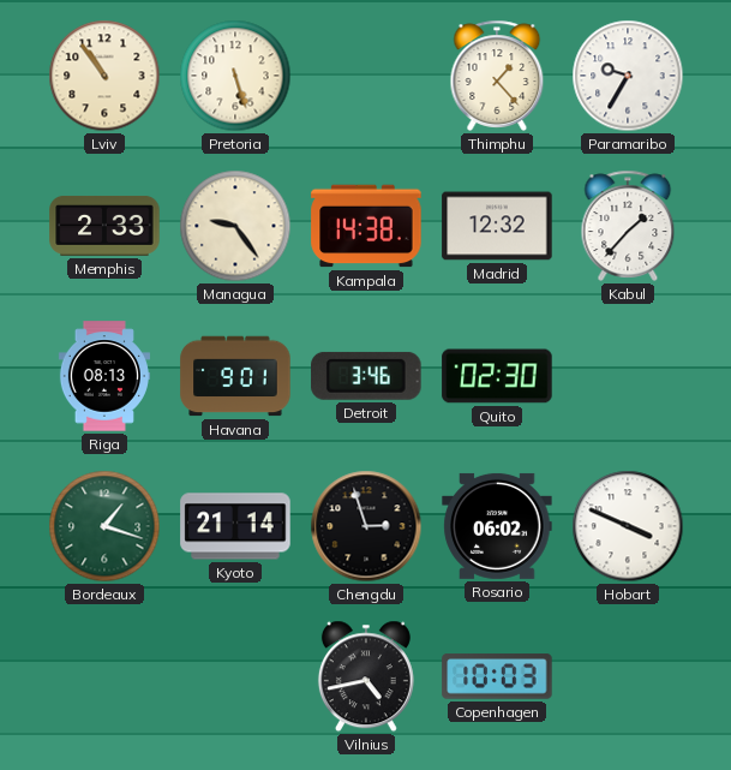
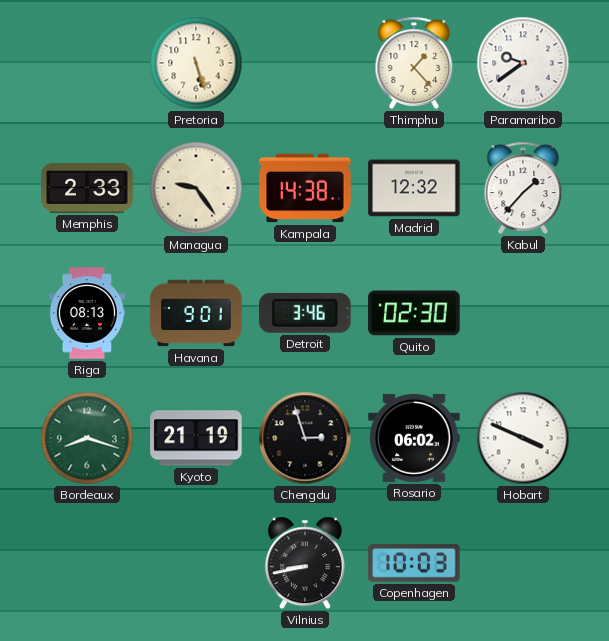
Lviv: 10:54 -> none (104, 76)
Paramaribo: 9:35 -> 9:39 (523, 63)
Bordeaux: 1:18 -> 8:18 (87, 438)
Kyoto: 21:14 -> 21:19 (196, 438)
Vilnius: 4:43 -> 8:43 (305, 563)
